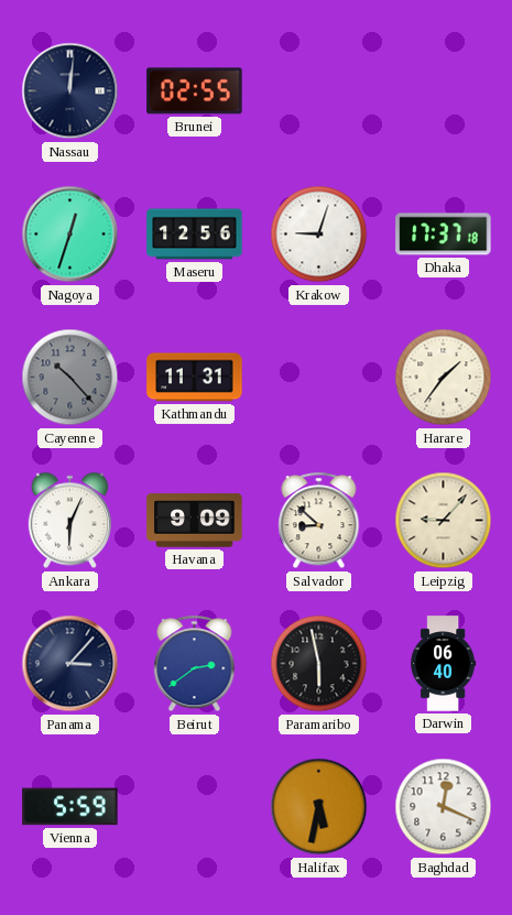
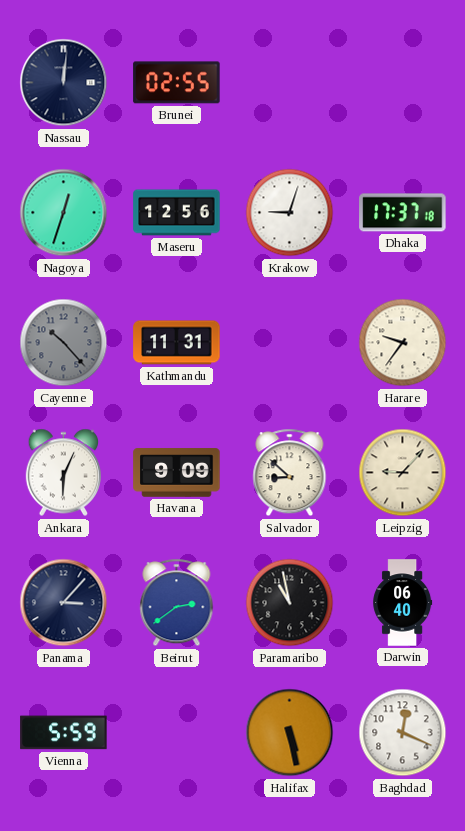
Harare: 1:36 -> 9:36 (403, 343)
Paramaribo: 5:58 -> 10:58 (290, 603)
Halifax: 5:32 -> 5:28 (290, 733)
